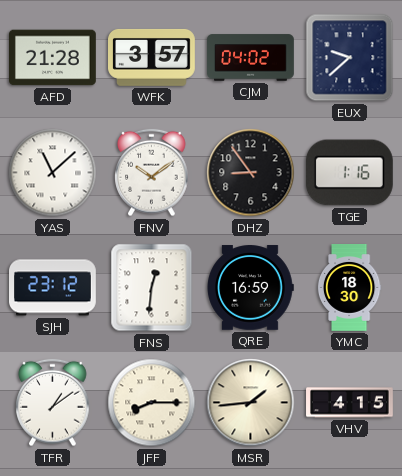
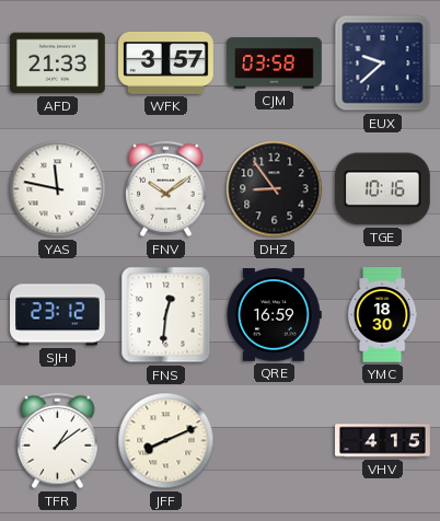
AFD: 21:28 -> 21:33 (58, 63)
CJM: 04:02 -> 03:58 (275, 63)
YAS: 11:08 -> 11:47 (58, 189)
TGE: 1:16 -> 10:16 (382, 189)
JFF: 8:15 -> 8:11 (166, 441)
MSR: 1:44 -> none (251, 403)
